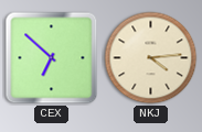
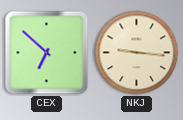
NKJ: 4:14 -> 9:16 (137, 53)
